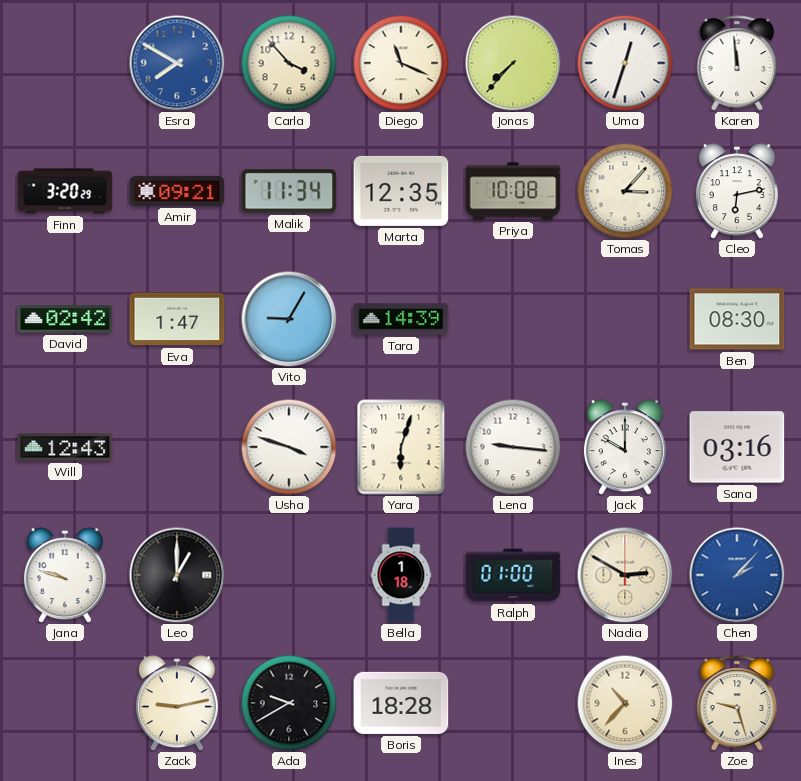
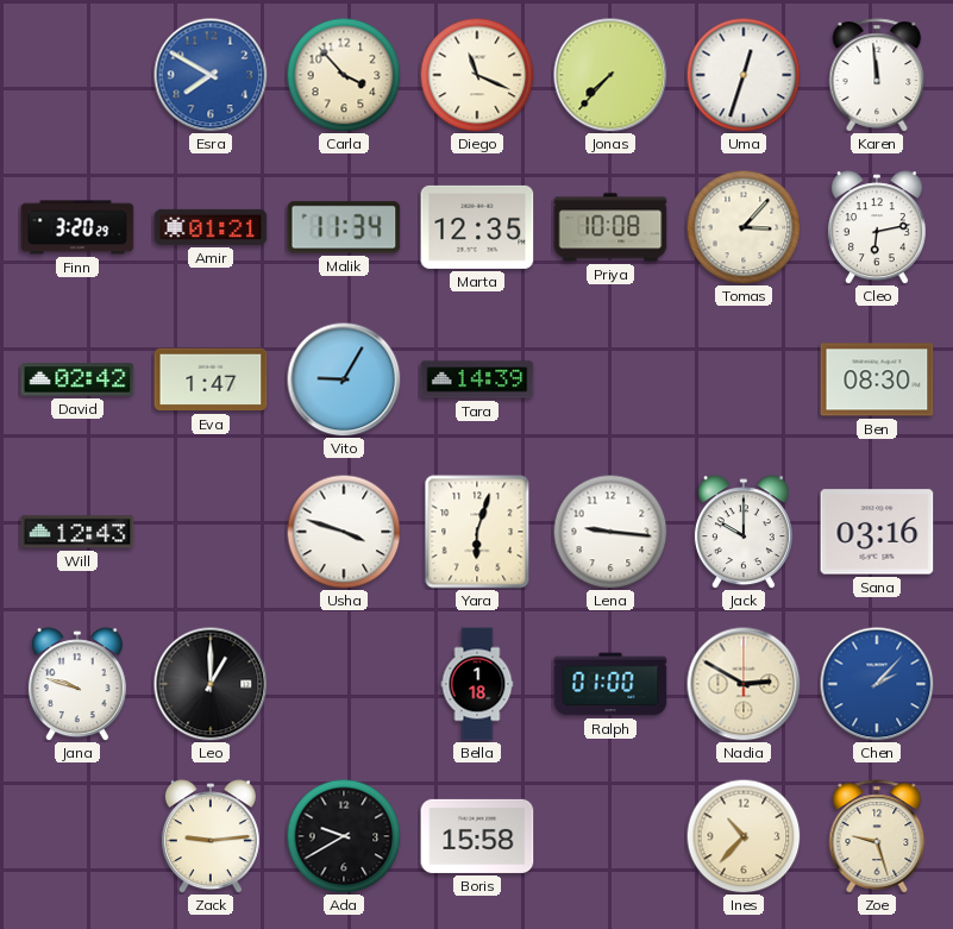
Amir: 09:21 -> 01:21 (211, 227)
Zack: 9:13 -> 9:14 (211, 836)
Boris: 18:28 -> 15:58 (477, 836)
